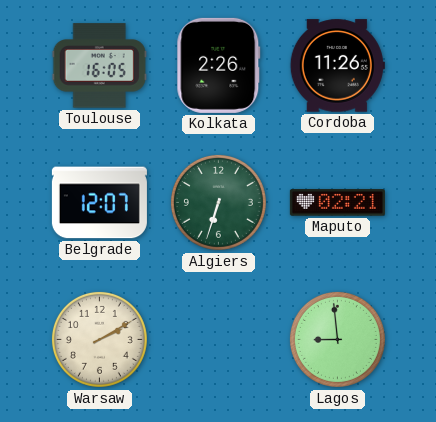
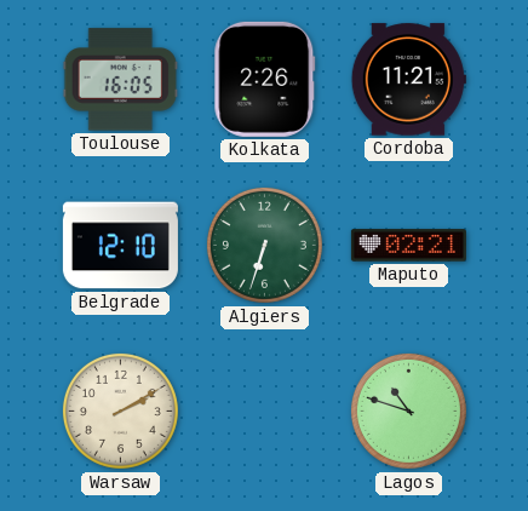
Cordoba: 11:26 -> 11:21 (408, 80)
Belgrade: 12:07 -> 12:10 (120, 246)
Lagos: 8:59 -> 10:48 (408, 410)
